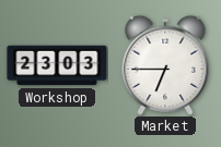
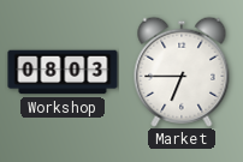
Workshop: 23:03 -> 08:03 (63, 72)
